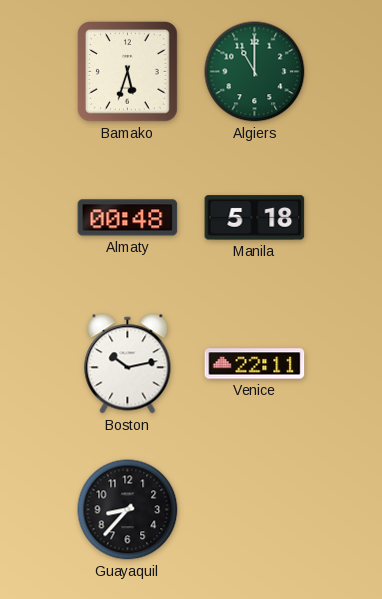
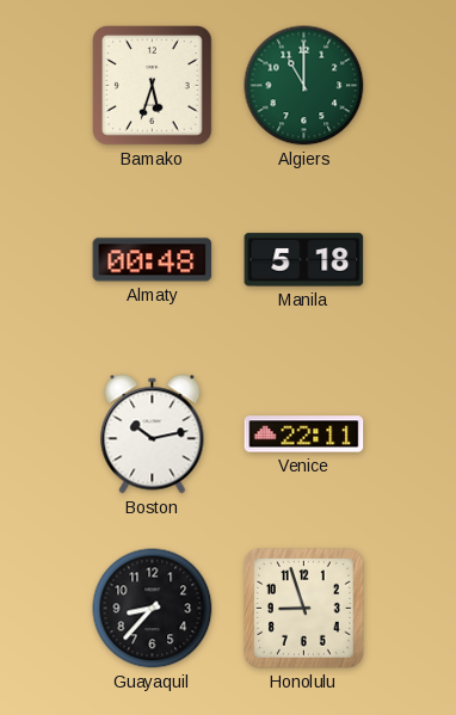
Honolulu: none -> 8:57 (304, 609)
